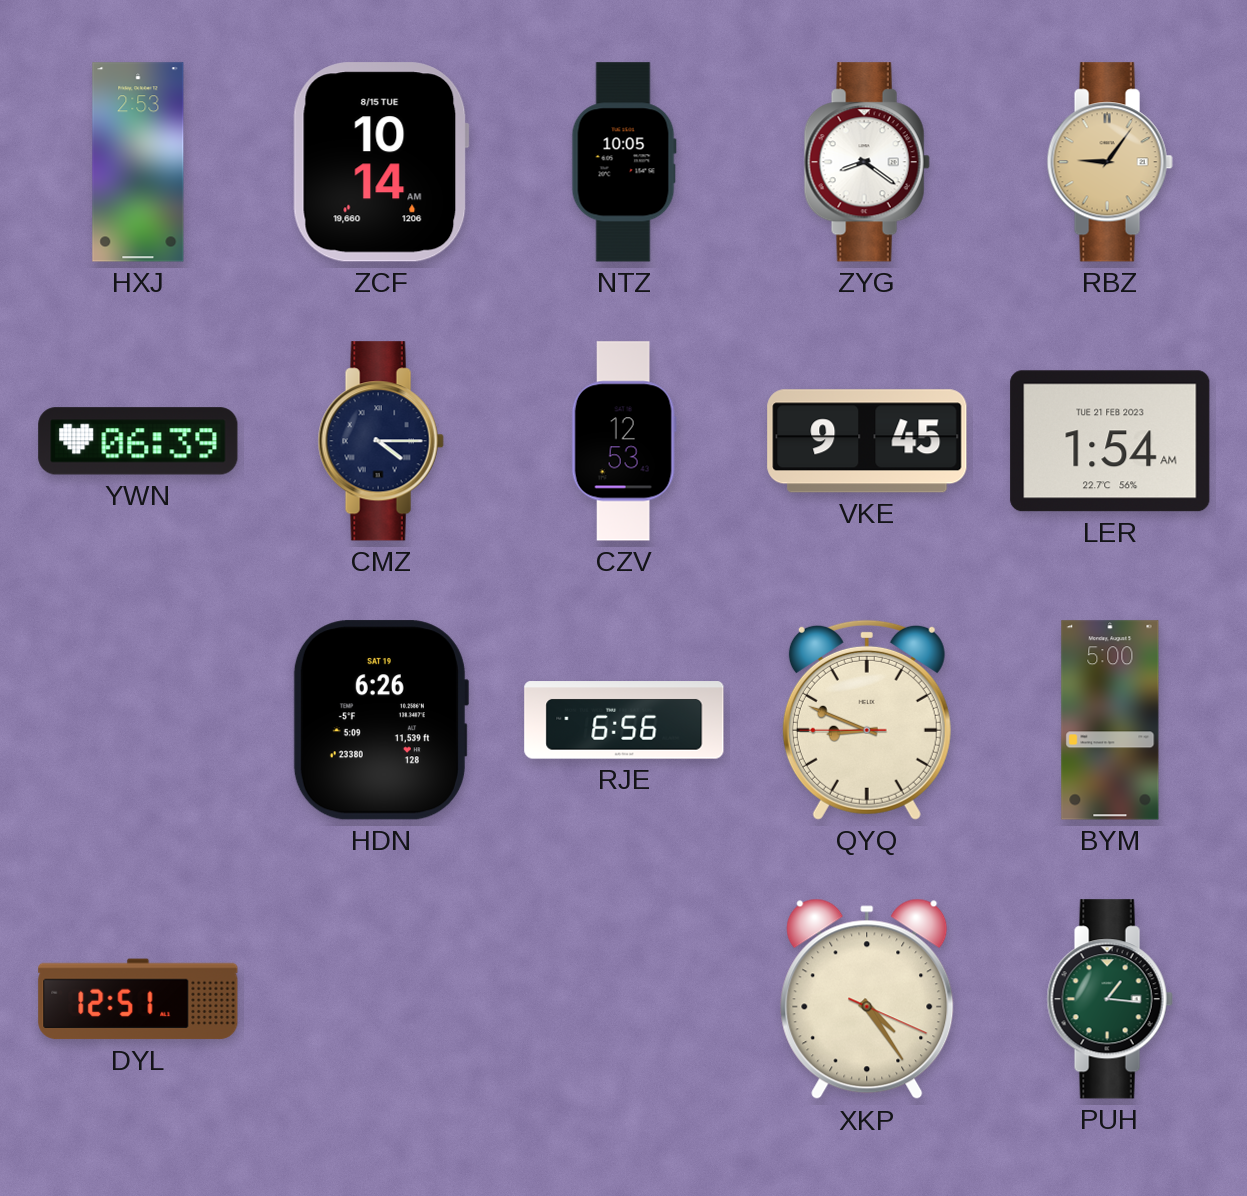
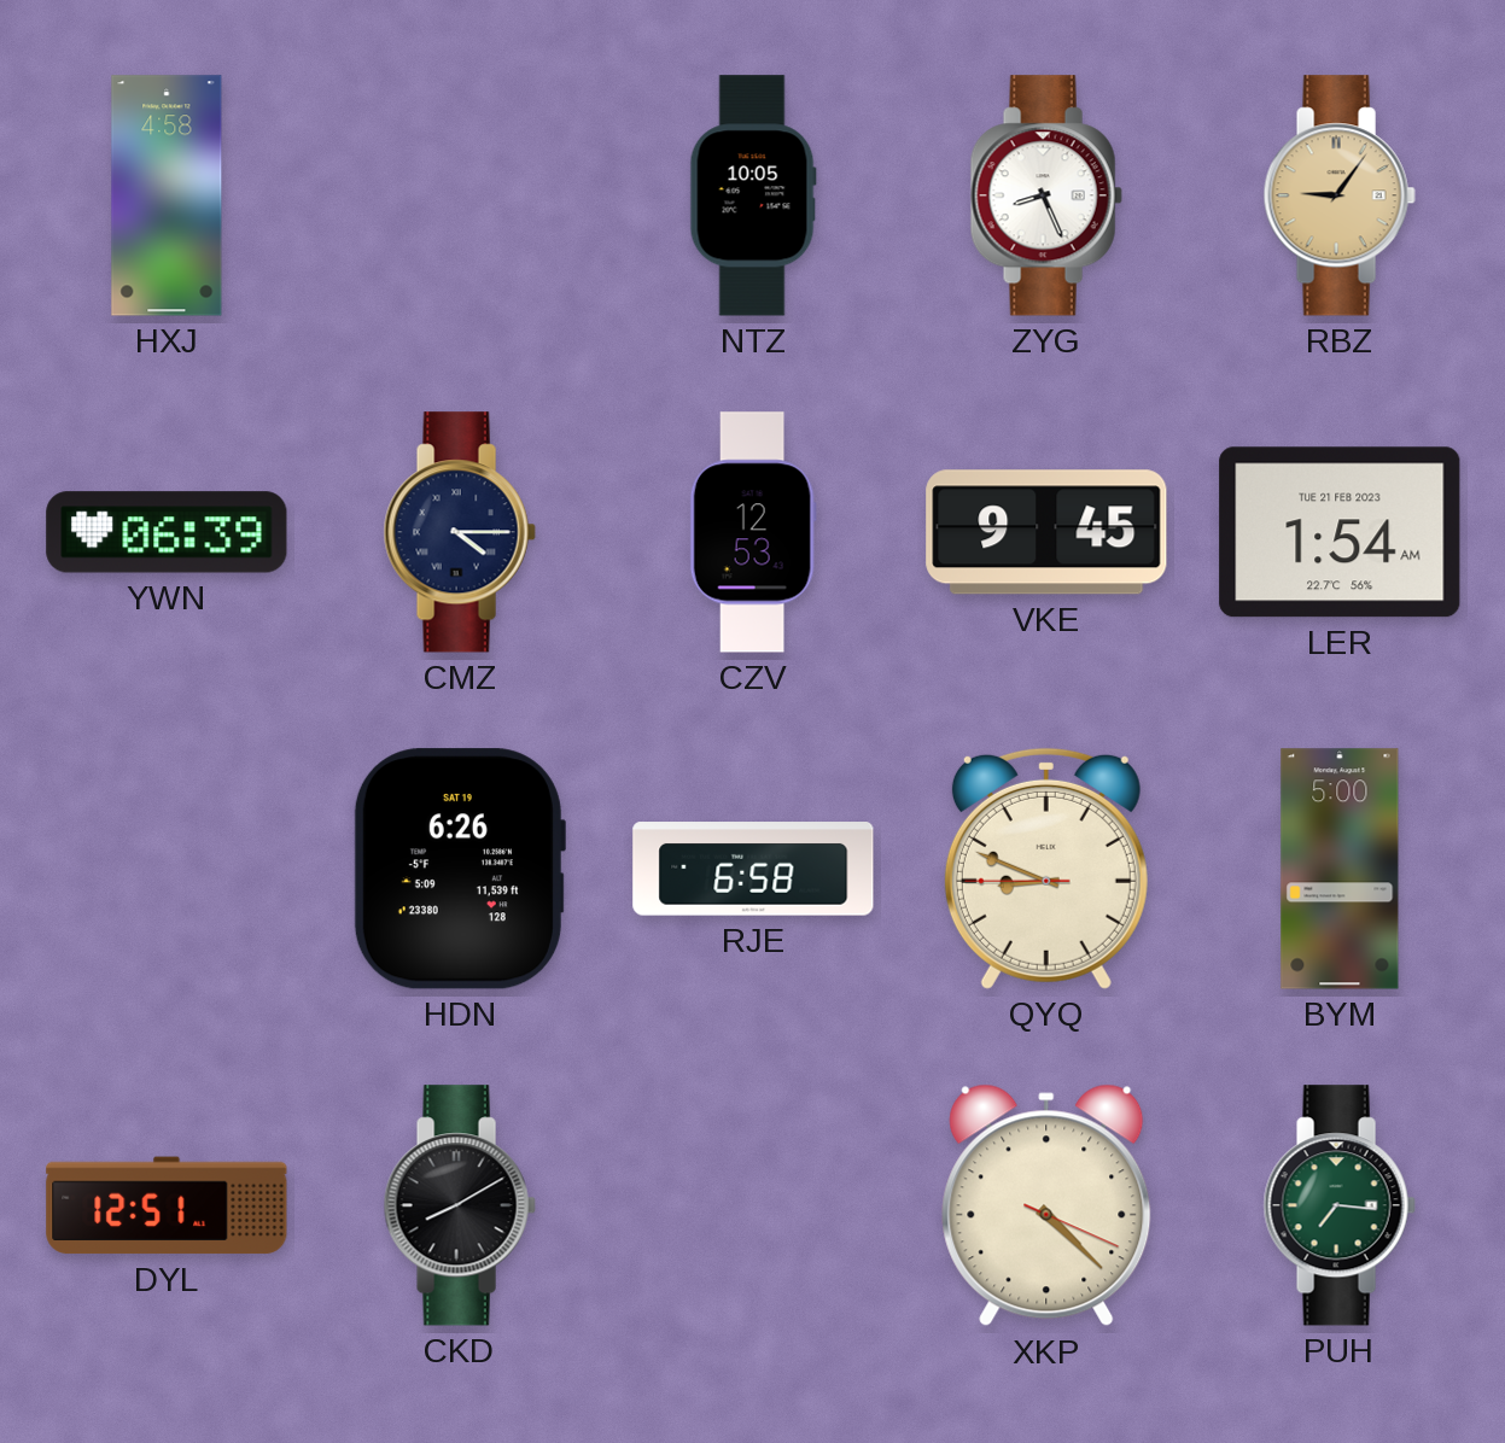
HXJ: 2:53 -> 4:58 (167, 195)
ZCF: 10:14 -> none (381, 162)
ZYG: 8:21 -> 8:26 (1046, 195)
RJE: 6:56 -> 6:58 (753, 869)
CKD: none -> 8:10 (460, 1205)
XKP: 4:24 -> 4:22 (1046, 1205)
PUH: 1:16 -> 7:16 (1340, 1205)
